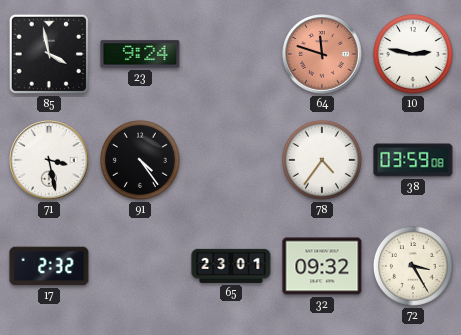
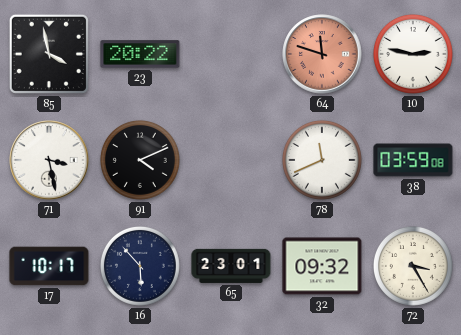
23: 9:24 -> 20:22 (140, 54)
91: 4:24 -> 4:11 (140, 160)
78: 4:36 -> 11:41 (322, 160)
17: 2:32 -> 10:17 (49, 266)
16: none -> 5:53 (140, 266)
